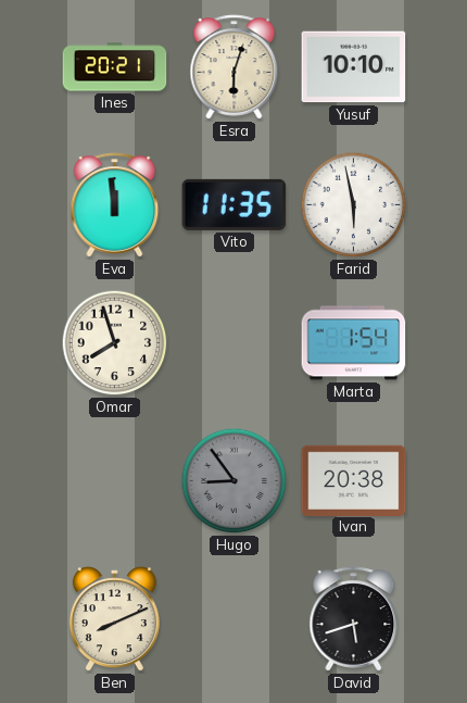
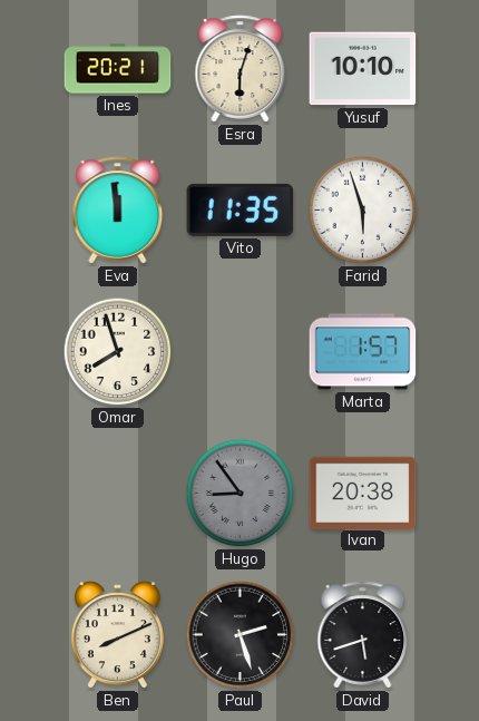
Farid: 5:58 -> 5:57 (363, 211)
Marta: 1:54 -> 1:57 (363, 352)
Paul: none -> 2:27 (241, 635)
